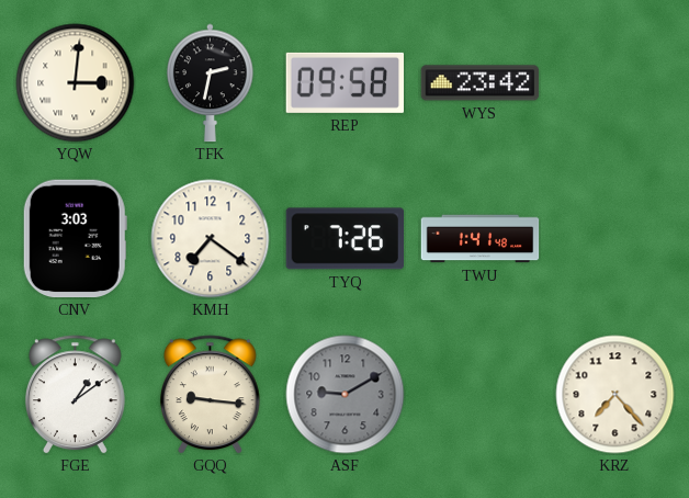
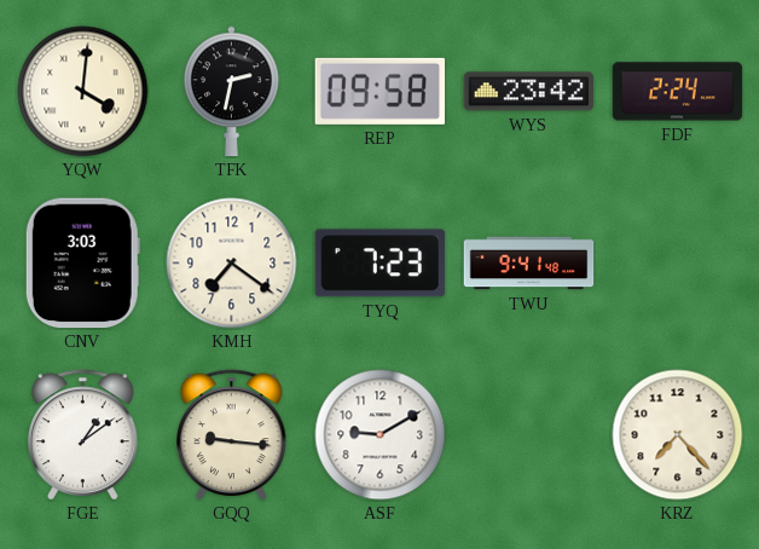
YQW: 3:01 -> 4:01 (83, 92)
FDF: none -> 2:24 (678, 92)
TYQ: 7:26 -> 7:23 (379, 264)
TWU: 1:41 -> 9:41 (529, 264)
ASF dial: grey -> white (381, 435)
